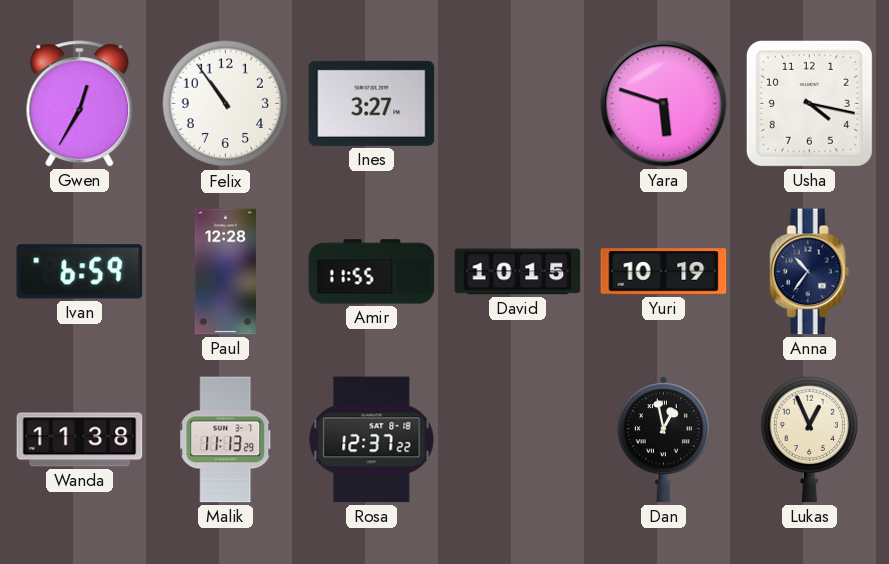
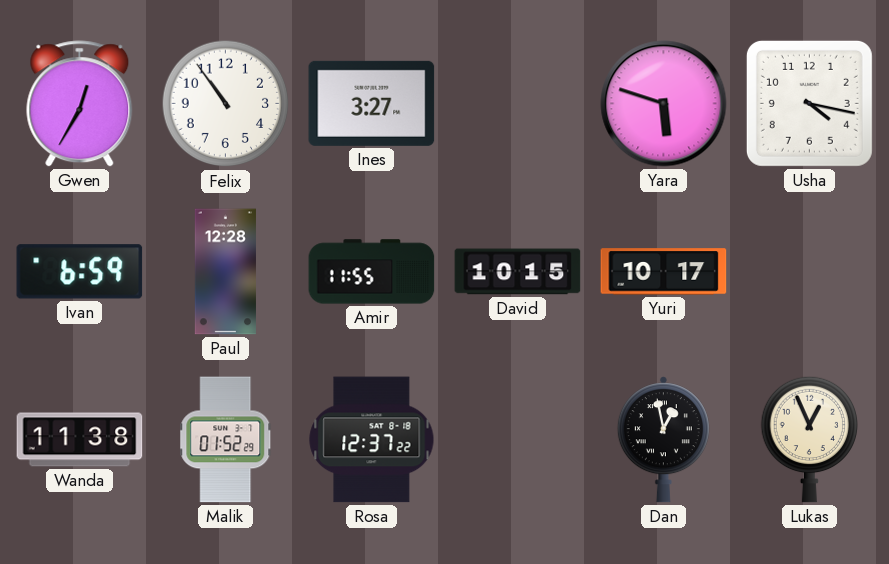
Yuri: 10:19 -> 10:17 (664, 272)
Anna: 10:36 -> none (810, 272)
Malik: 11:13 -> 01:52 (226, 440)
